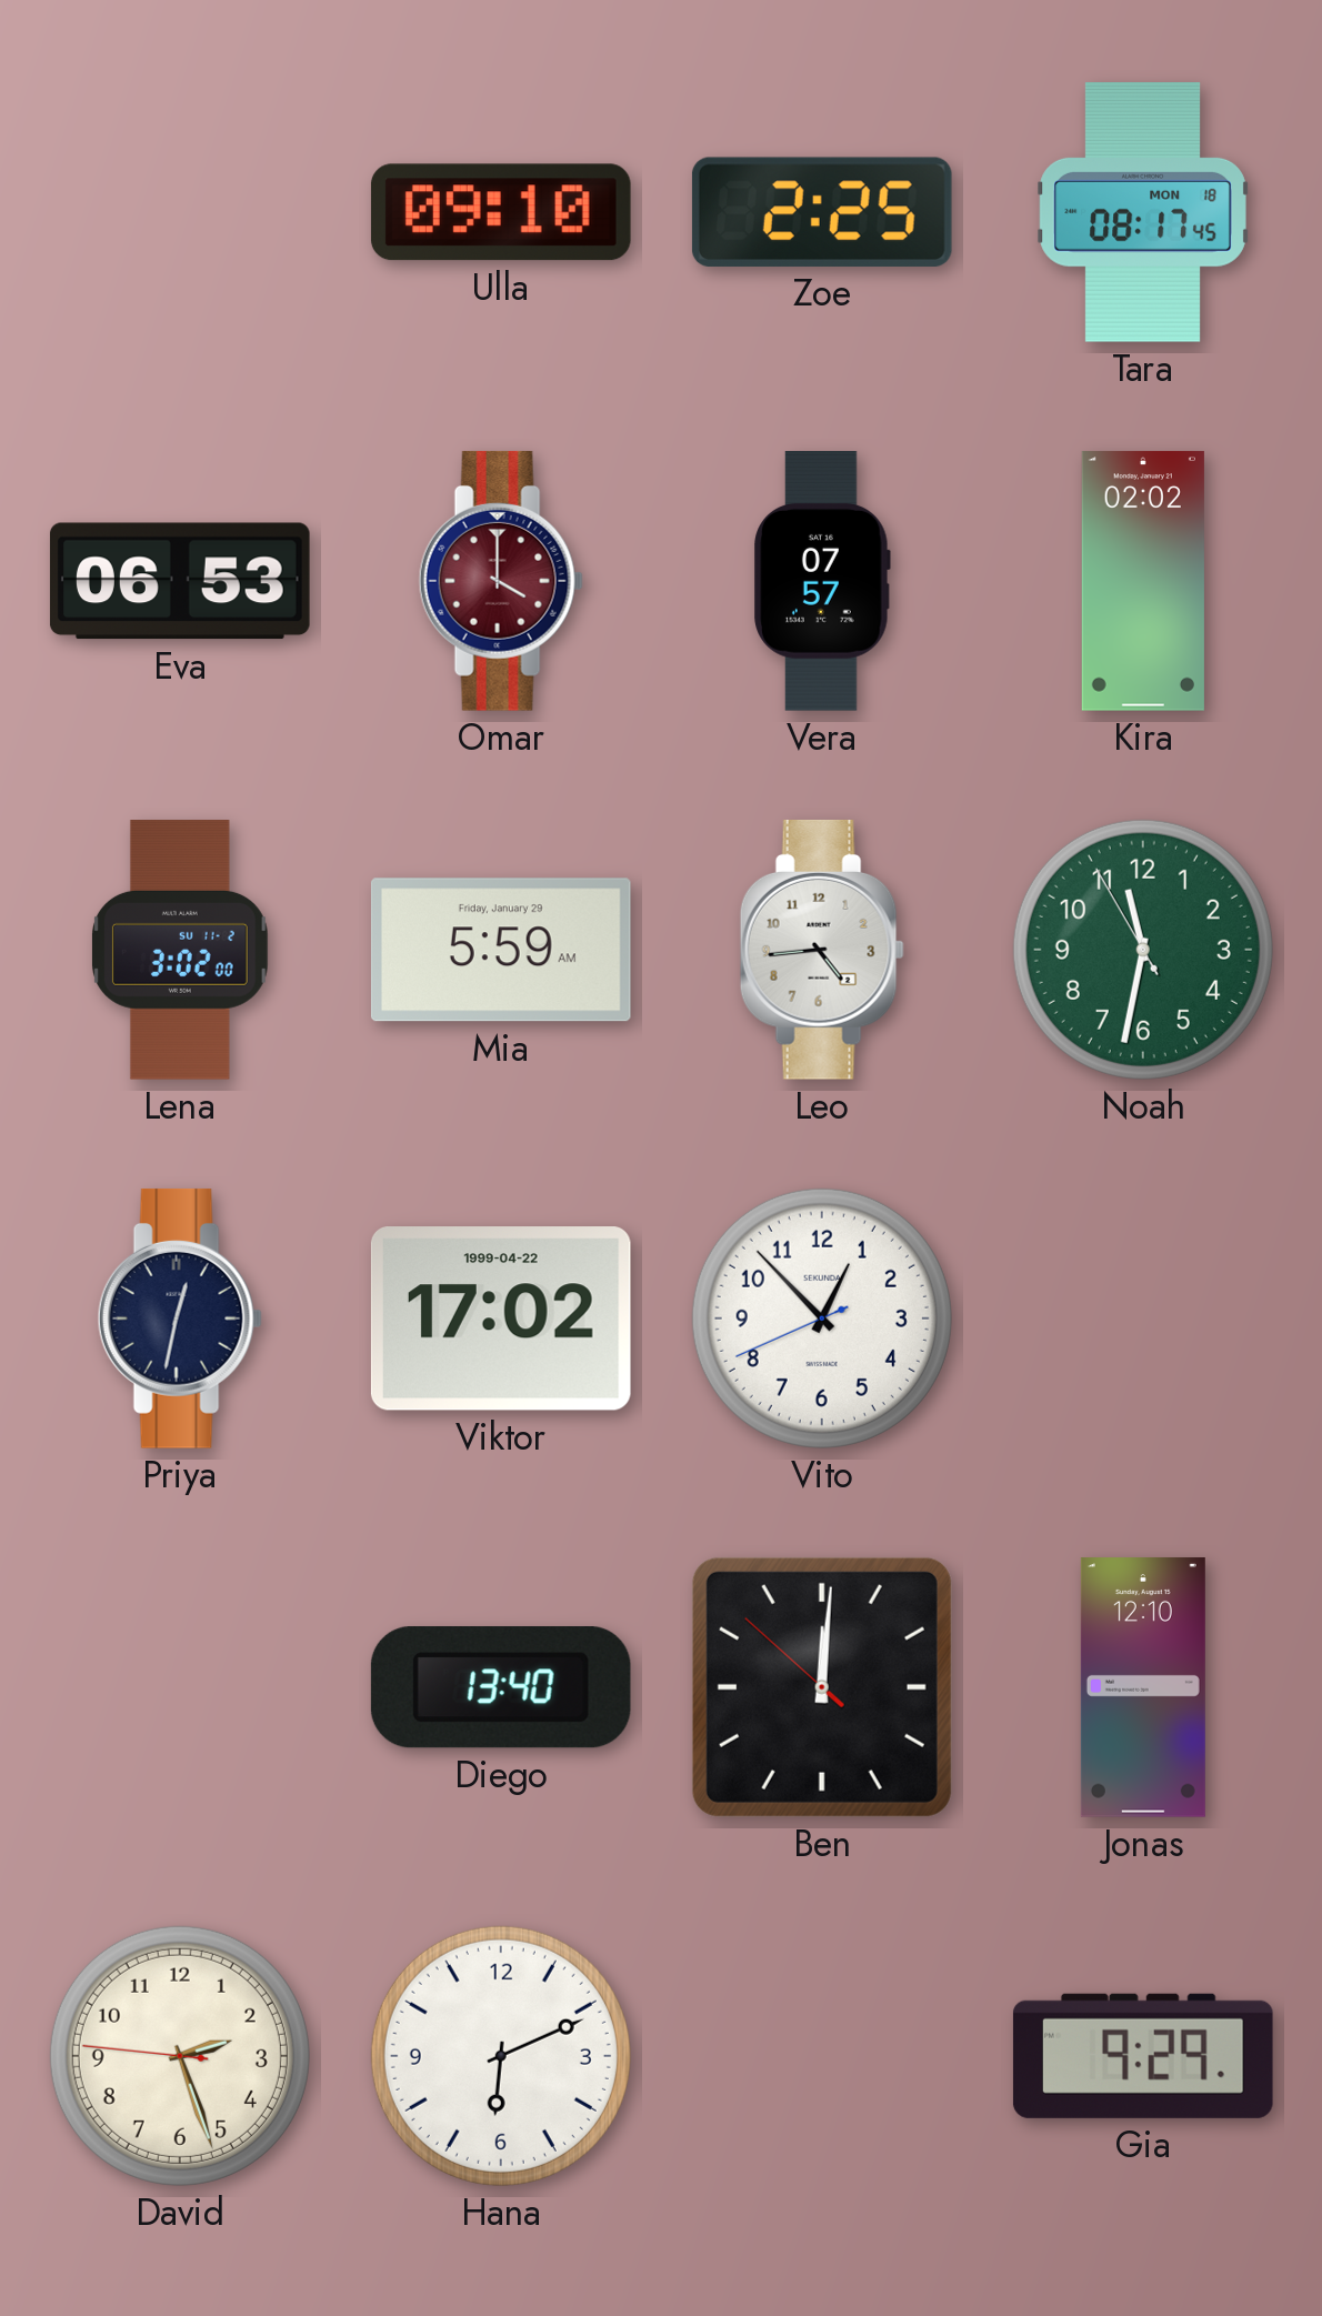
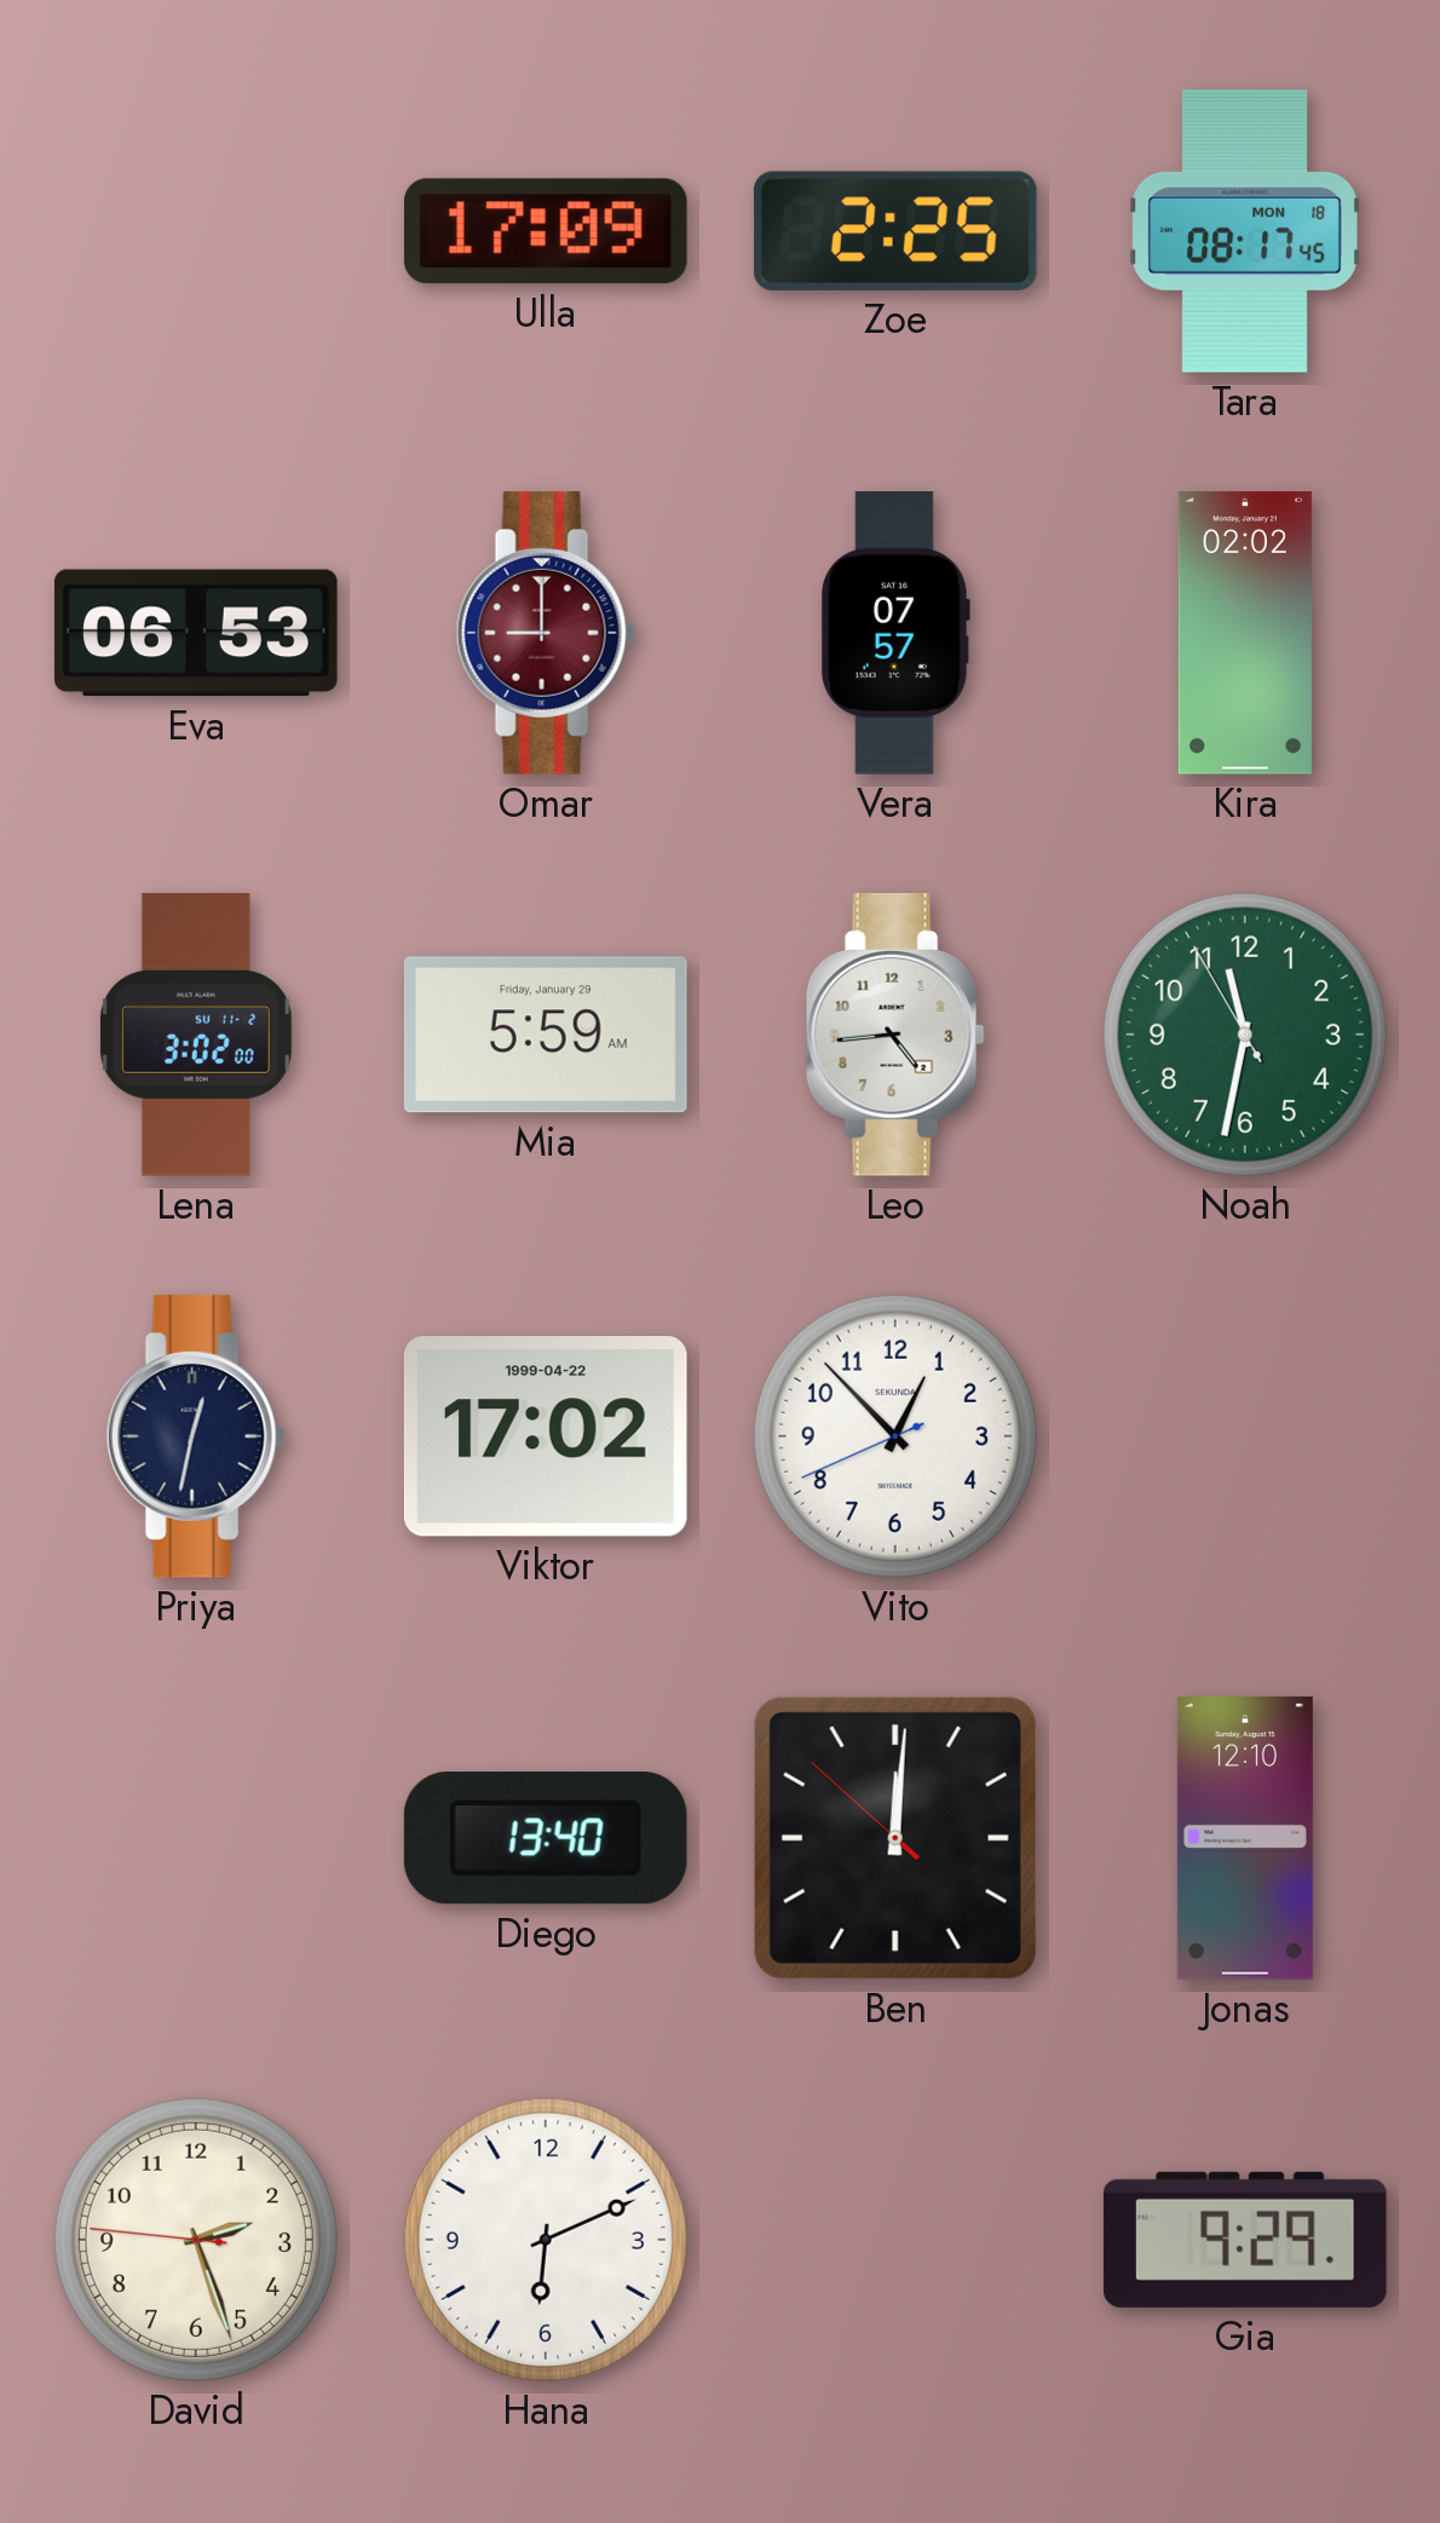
Ulla: 09:10 -> 17:09 (546, 231)
Omar: 4:00 -> 9:00 (546, 633)
